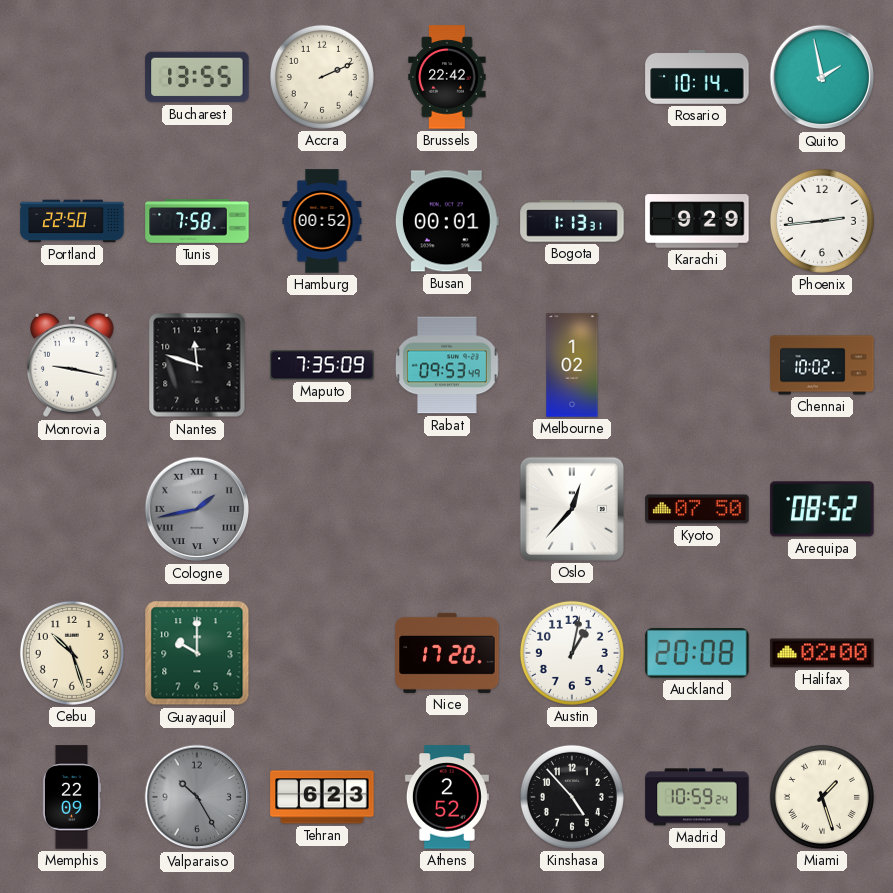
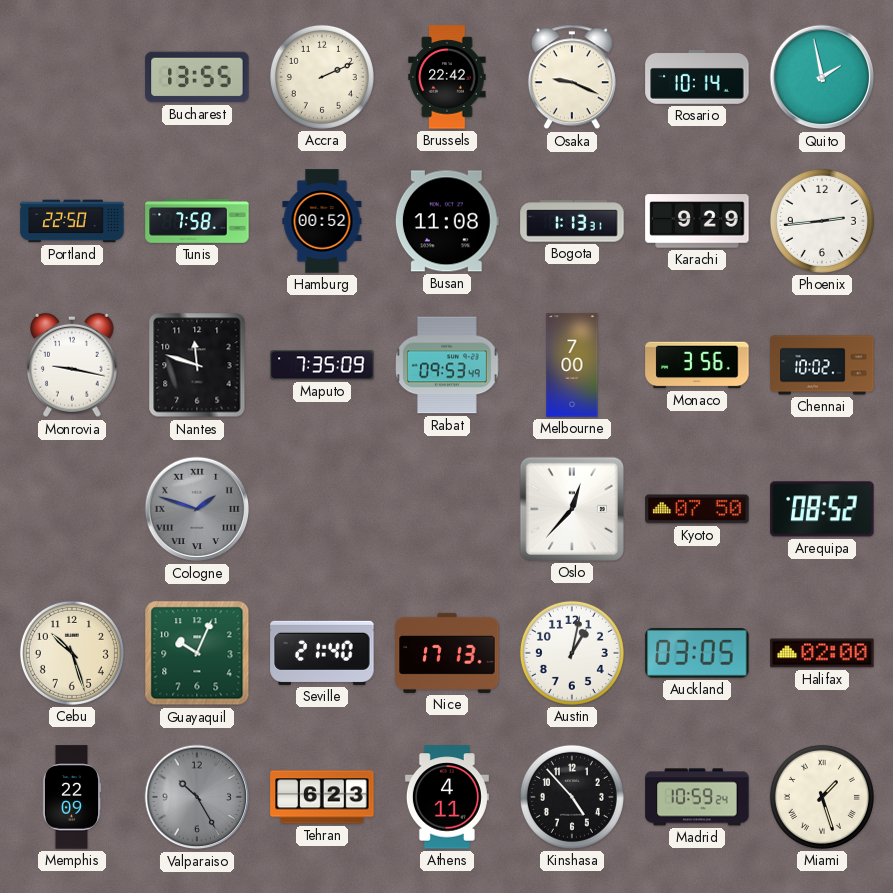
Osaka: none -> 9:19 (572, 77)
Busan: 00:01 -> 11:08 (447, 221)
Melbourne: 1:02 -> 7:00 (572, 365)
Monaco: none -> 3:56 (697, 365)
Cologne: 1:43 -> 1:48 (197, 509)
Guayaquil: 10:00 -> 10:04 (197, 653)
Seville: none -> 21:40 (322, 653)
Nice: 17:20 -> 17:13 (447, 653)
Auckland: 20:08 -> 03:05 (697, 654)
Athens: 2:52 -> 4:11 (447, 797)
